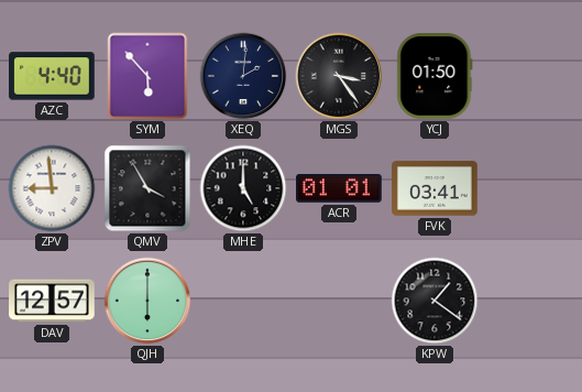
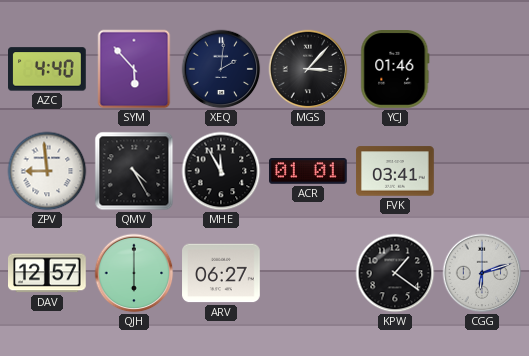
MGS: 3:24 -> 3:07 (308, 69)
YCJ: 01:50 -> 01:46 (395, 70)
QMV: 3:55 -> 4:25 (134, 171)
MHE: 5:00 -> 11:55 (221, 171)
ARV: none -> 06:27 (221, 273)
CGG: none -> 6:12 (482, 273)
